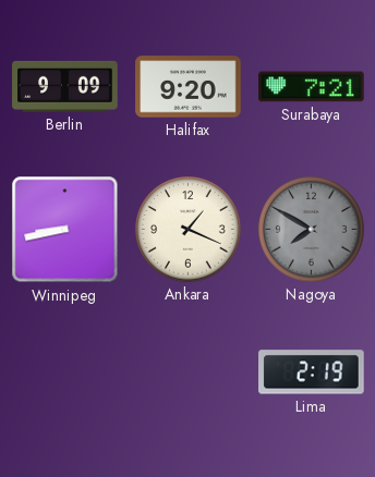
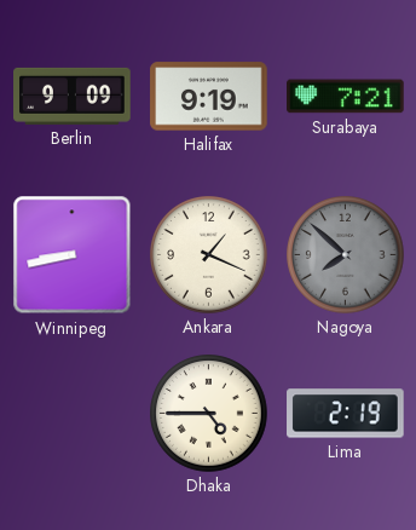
Halifax: 9:20 -> 9:19 (209, 97)
Nagoya: 7:50 -> 7:52 (346, 255)
Dhaka: none -> 4:45 (209, 414)
